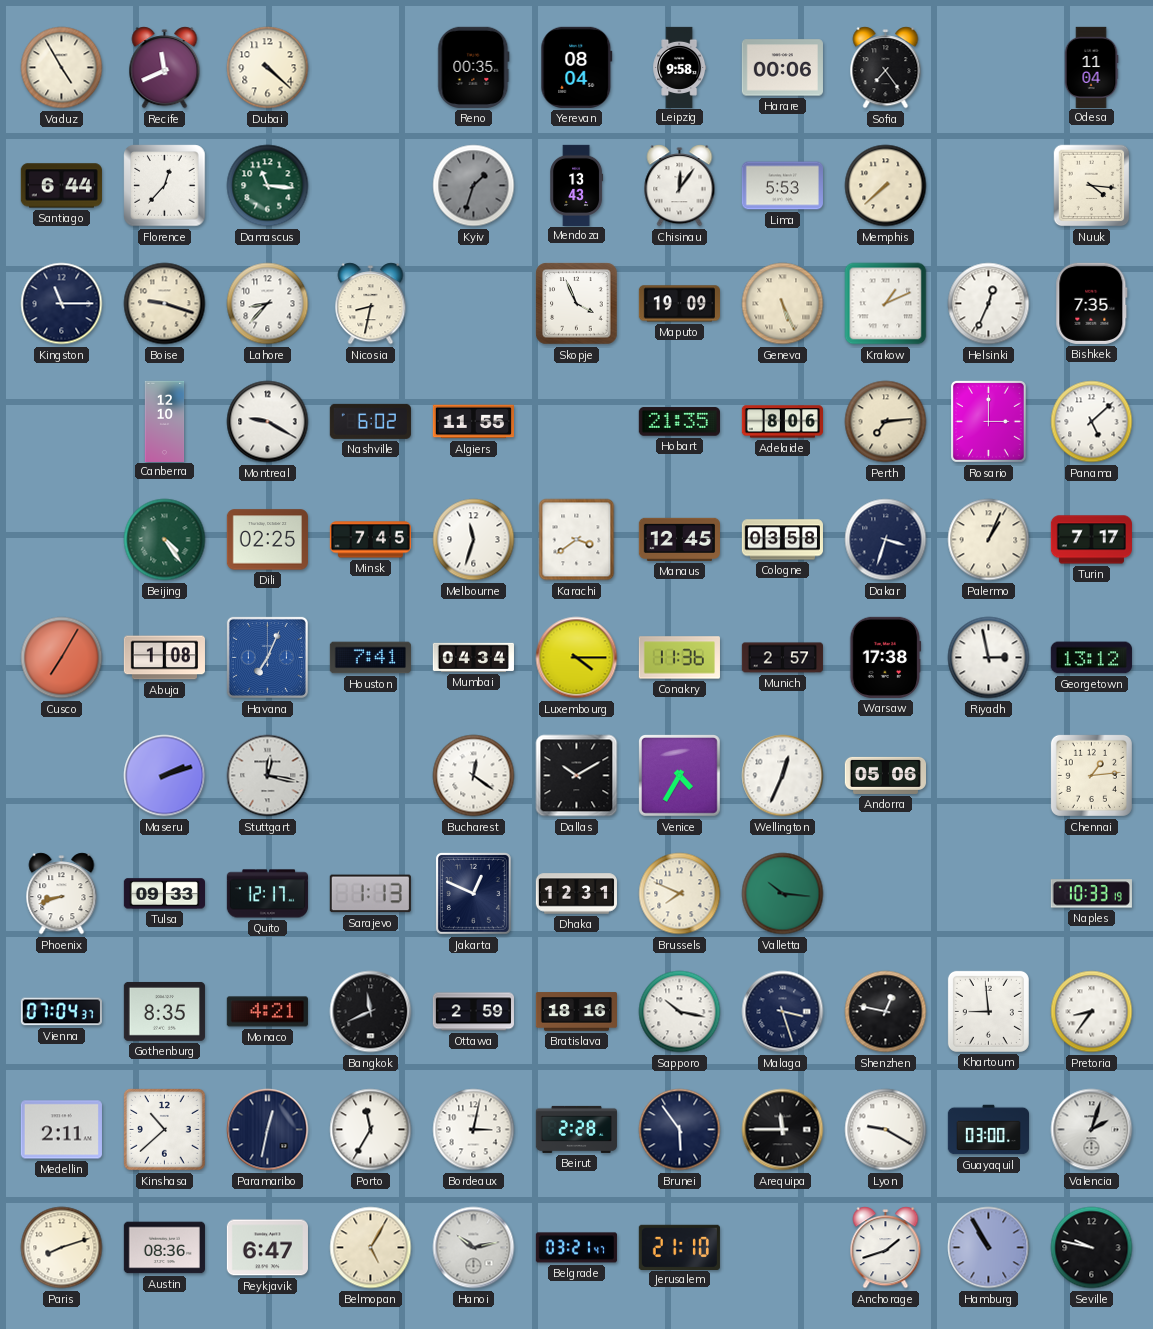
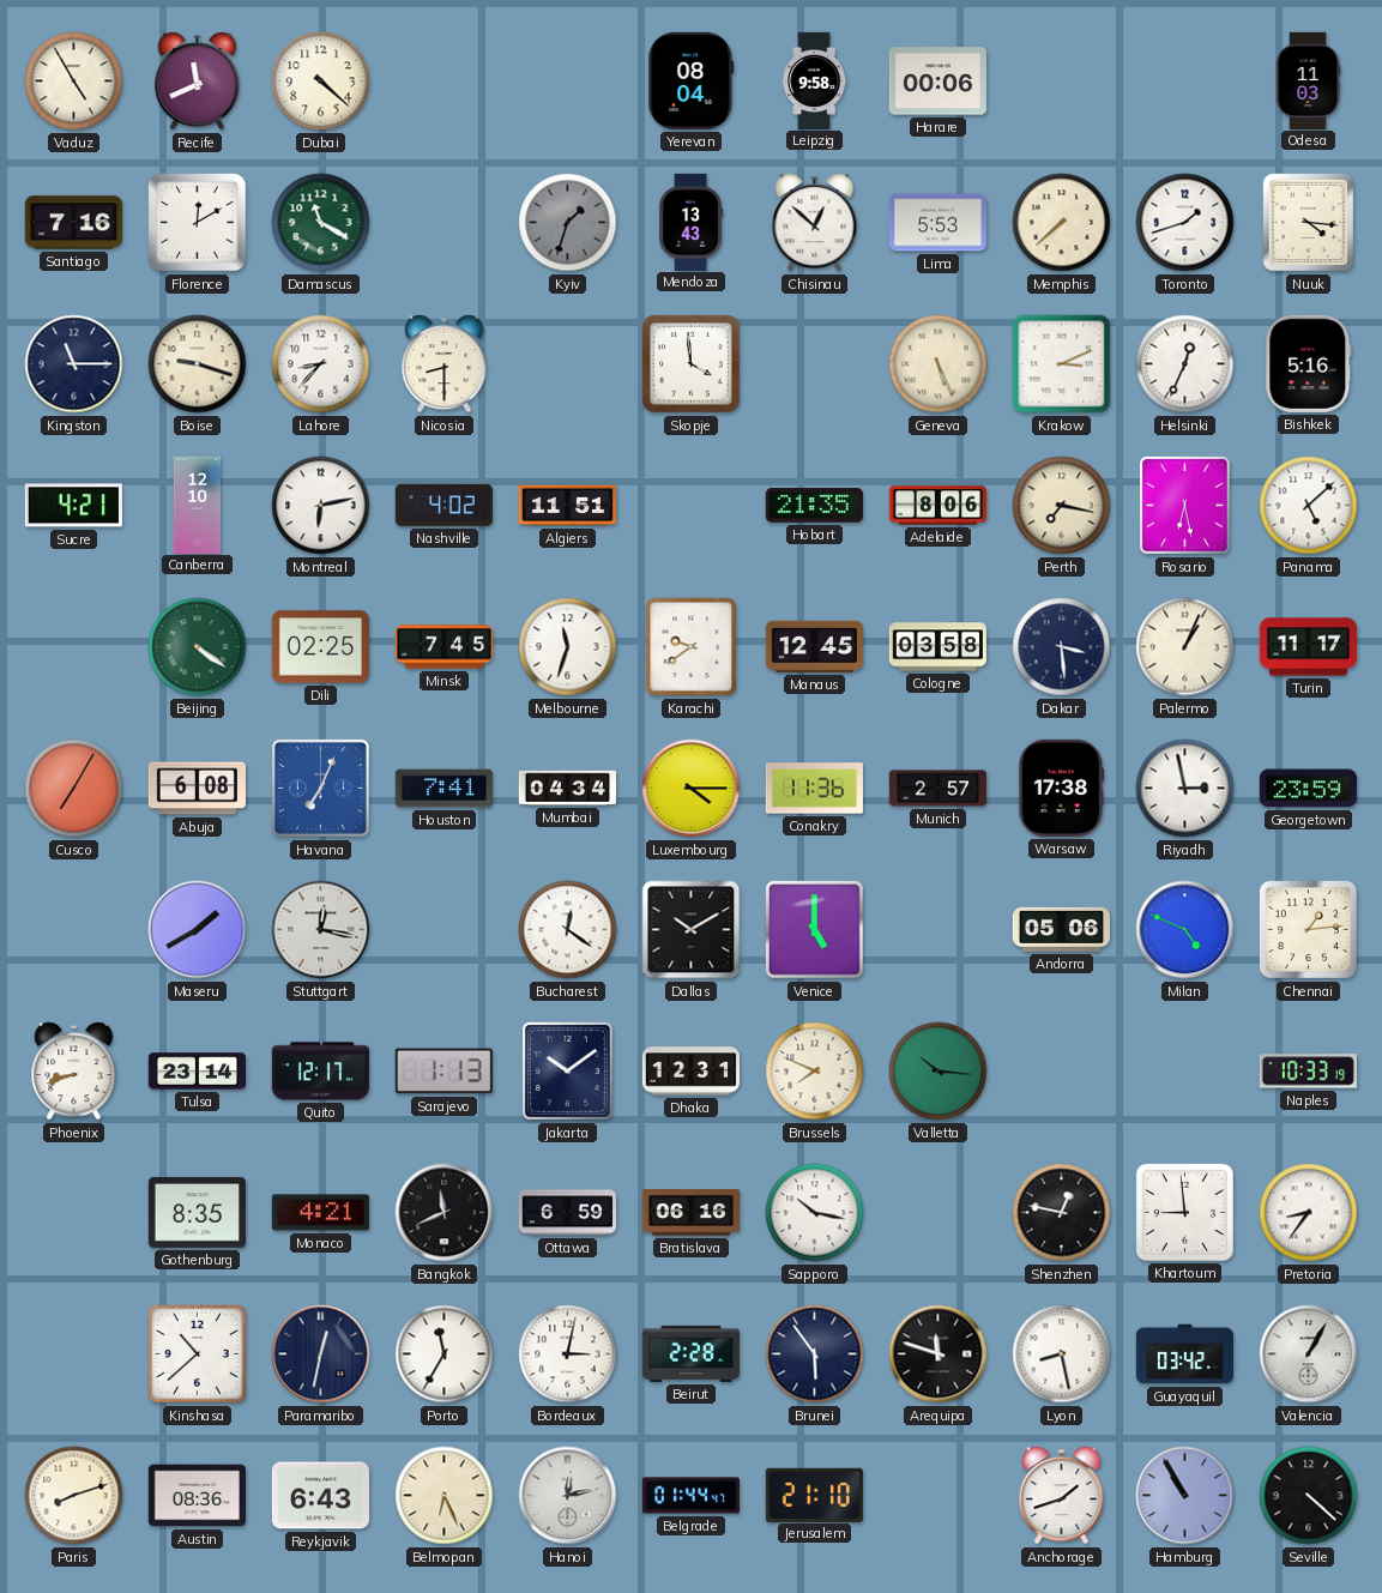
Reno: 00:35 -> none (474, 67)
Sofia: 7:24 -> none (886, 68)
Odesa: 11:04 -> 11:03 (1308, 80)
Santiago: 6:44 -> 7:16 (73, 223)
Florence: 12:37 -> 12:10 (198, 223)
Damascus: 11:16 -> 11:20 (321, 223)
Chisinau: 12:06 -> 12:52 (815, 223)
Toronto: none -> 1:42 (1185, 223)
Nicosia: 8:32 -> 8:30 (445, 364)
Skopje: 3:56 -> 3:59 (692, 364)
Maputo: 19:09 -> none (679, 304)
Krakow: 1:11 -> 3:11 (1062, 364)
Bishkek: 7:35 -> 5:16 (1309, 363)
Sucre: none -> 4:21 (73, 506)
Montreal: 9:20 -> 6:13 (321, 506)
Nashville: 6:02 -> 4:02 (443, 505)
Algiers: 11:55 -> 11:51 (567, 506)
Perth: 7:14 -> 7:17 (1062, 506)
Rosario: 3:00 -> 6:28 (1184, 505)
Beijing: 4:24 -> 4:21 (198, 647)
Karachi: 3:39 -> 9:39 (692, 647)
Dakar: 3:33 -> 3:29 (1062, 647)
Turin: 7:17 -> 11:17 (1308, 647)
Abuja: 1:08 -> 6:08 (197, 789)
Georgetown: 13:12 -> 23:59 (1308, 789)
Maseru: 2:12 -> 1:40 (198, 930)
Venice: 4:35 -> 5:00 (815, 930)
Wellington: 12:34 -> none (783, 776)
Milan: none -> 4:49 (1185, 930)
Tulsa: 09:33 -> 23:14 (197, 1072)
Jakarta: 12:49 -> 10:09 (567, 1070)
Vienna: 07:04 -> none (61, 1012)
Ottawa: 2:59 -> 6:59 (567, 1213)
Bratislava: 18:16 -> 06:16 (690, 1213)
Malaga: 3:27 -> none (783, 1012)
Medellin: 2:11 -> none (61, 1130)
Arequipa: 11:45 -> 11:48 (939, 1354)
Lyon: 9:20 -> 8:28 (1062, 1354)
Guayaquil: 03:00 -> 03:42 (1184, 1354)
Valencia: 2:03 -> 1:05 (1309, 1354)
Reykjavik: 6:47 -> 6:43 (320, 1496)
Belmopan: 5:05 -> 6:26 (445, 1496)
Hanoi: 10:13 -> 12:13 (568, 1496)
Belgrade: 03:21 -> 01:44 (690, 1496)
Seville: 9:47 -> 4:22 (1309, 1496)
